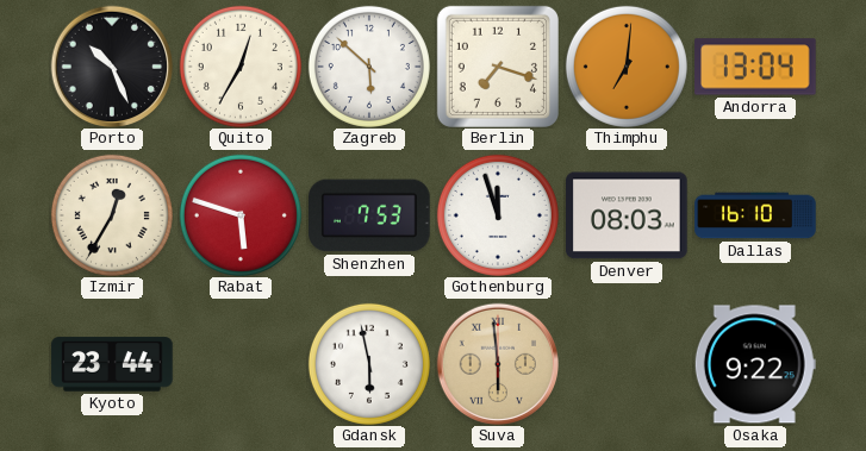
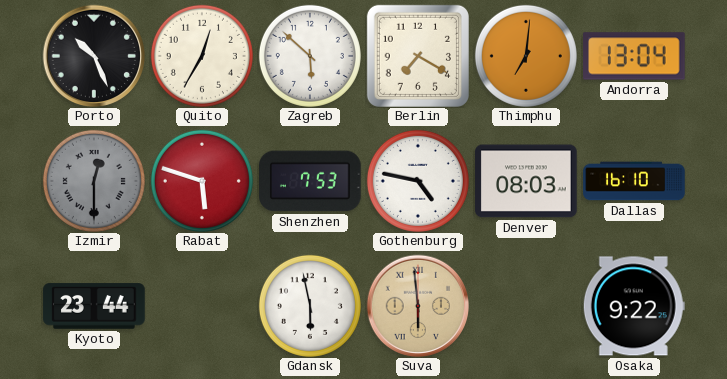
Berlin: 7:18 -> 7:20 (418, 56)
Izmir: 12:35 -> 12:30 (94, 181)
Izmir dial: cream -> grey (94, 181)
Gothenburg: 11:57 -> 4:47 (418, 181)
